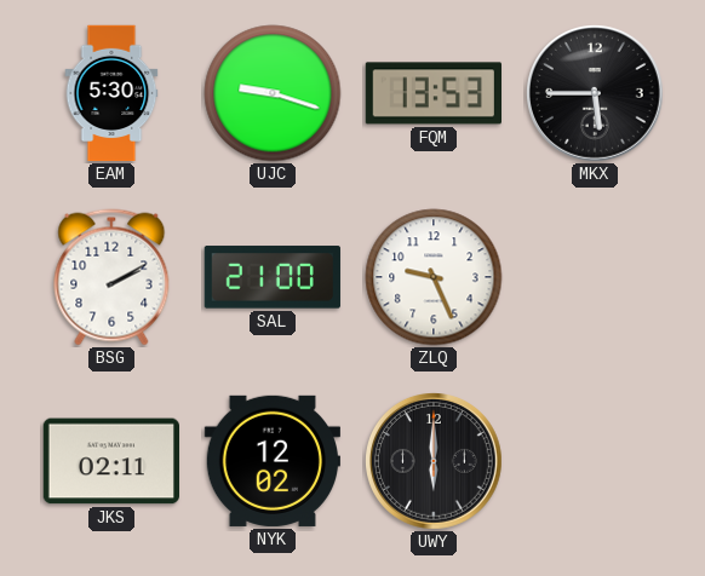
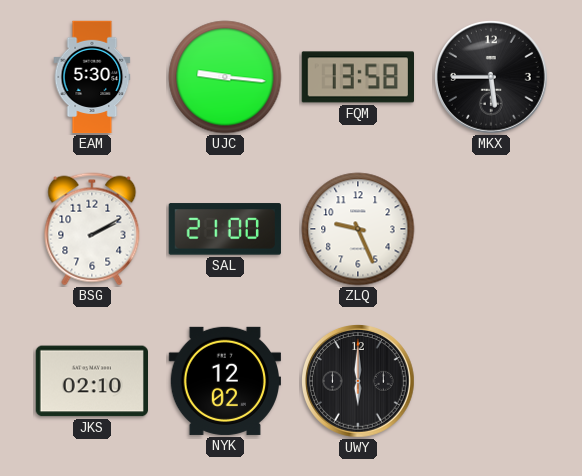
UJC: 9:18 -> 9:16 (225, 77)
FQM: 13:53 -> 13:58 (357, 77)
JKS: 02:11 -> 02:10 (91, 381)
